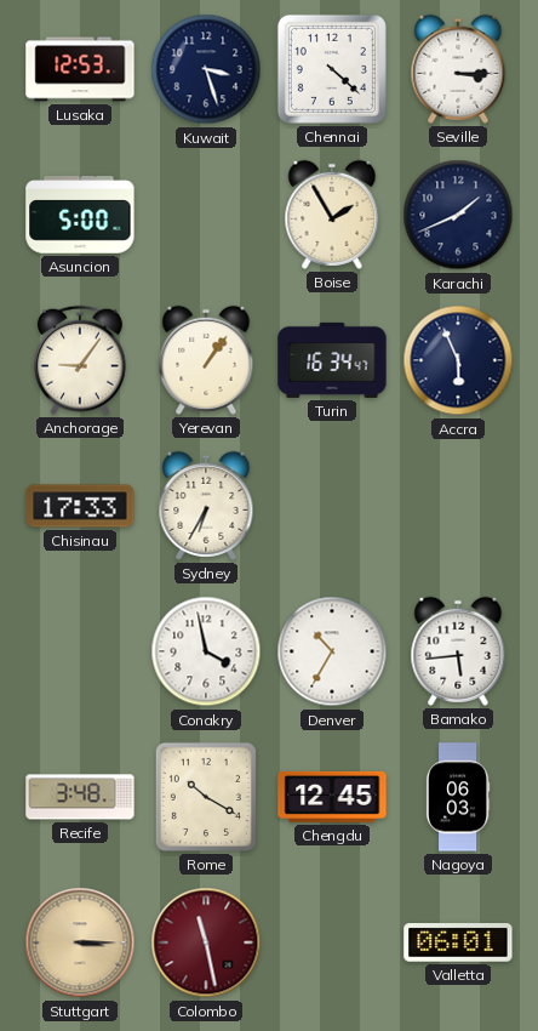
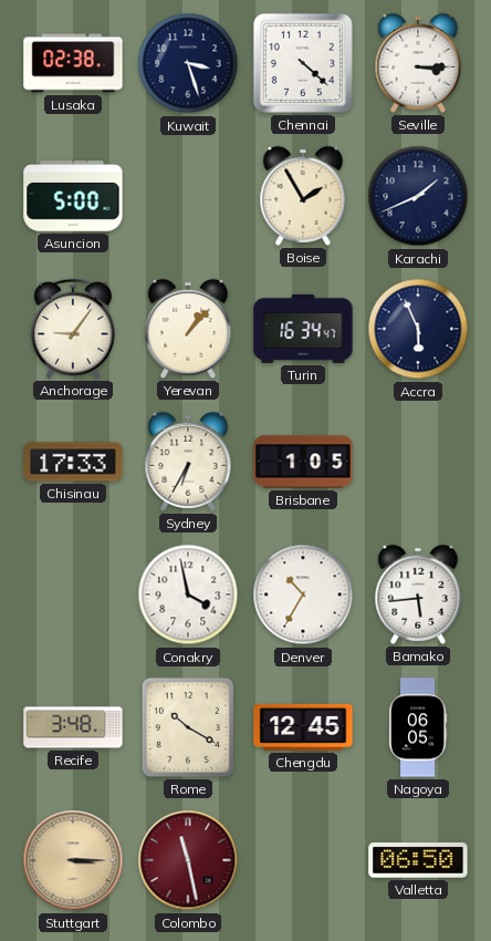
Lusaka: 12:53 -> 02:38 (73, 63)
Yerevan: 1:06 -> 1:07 (188, 329)
Brisbane: none -> 1:05 (303, 462)
Nagoya: 06:03 -> 06:05 (418, 727)
Valletta: 06:01 -> 06:50 (418, 860)
